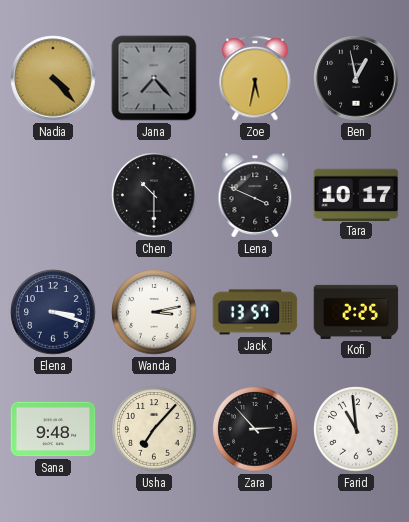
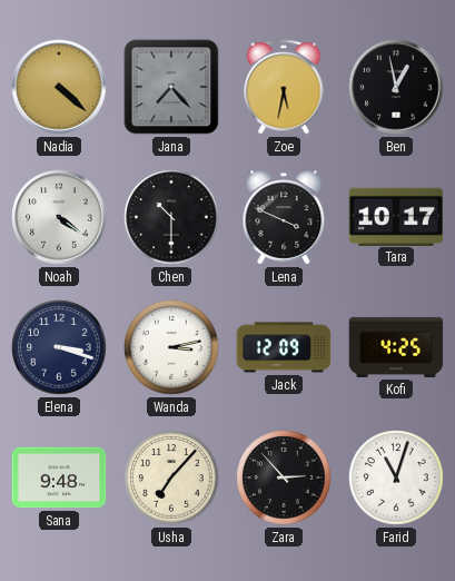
Nadia: 4:23 -> 4:22 (59, 87)
Noah: none -> 4:21 (59, 217)
Jack: 13:57 -> 12:09 (284, 347)
Kofi: 2:25 -> 4:25 (396, 347)
Farid: 10:59 -> 11:03 (396, 477)
